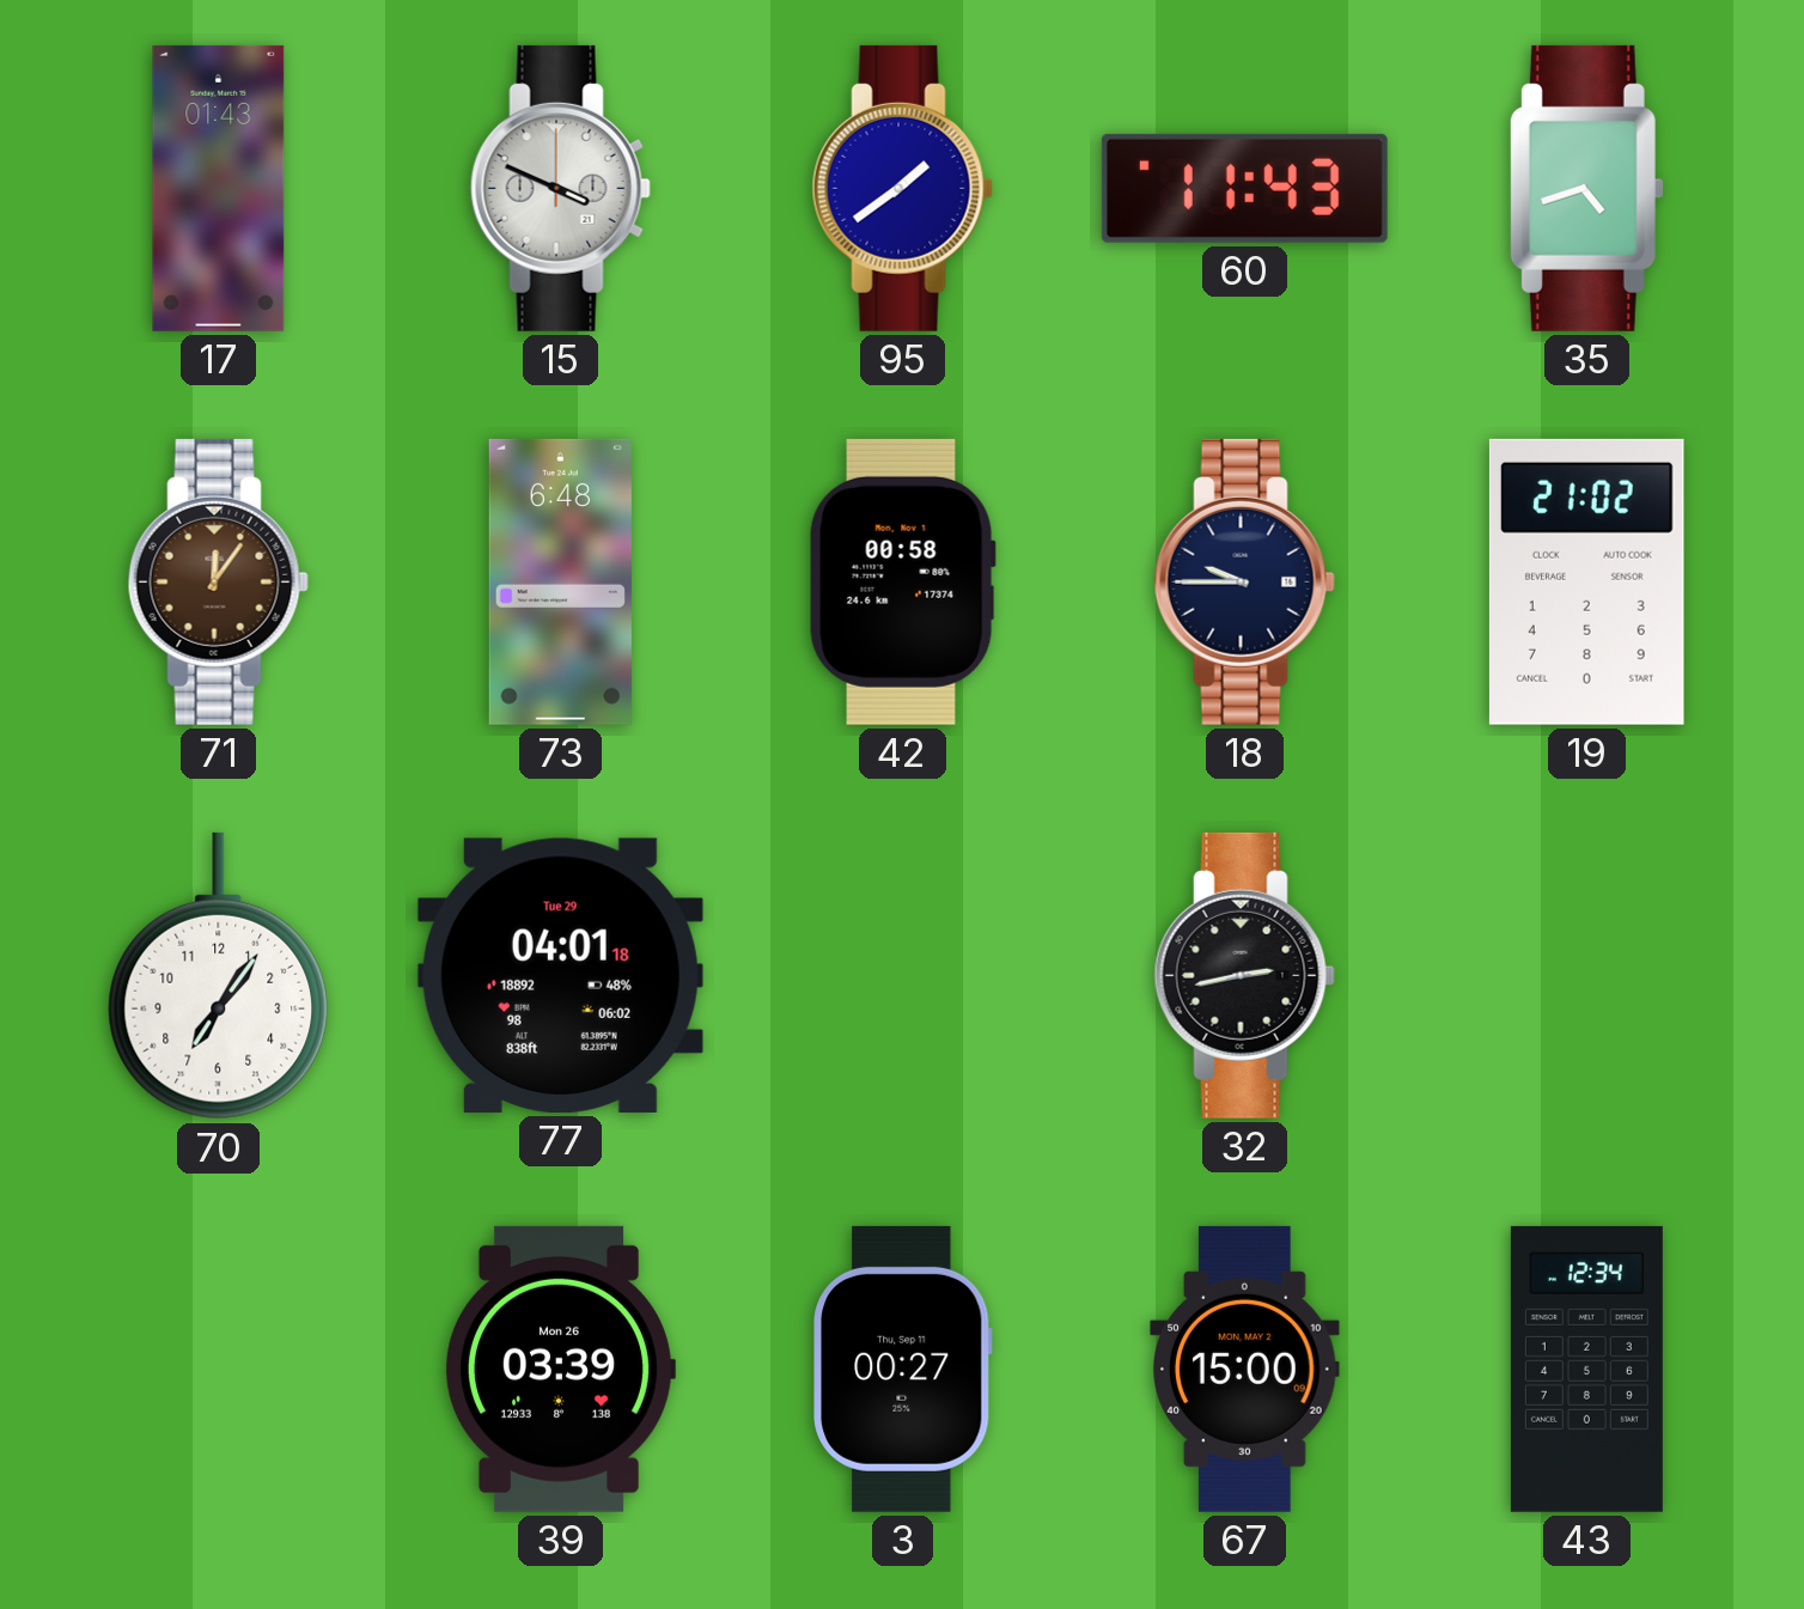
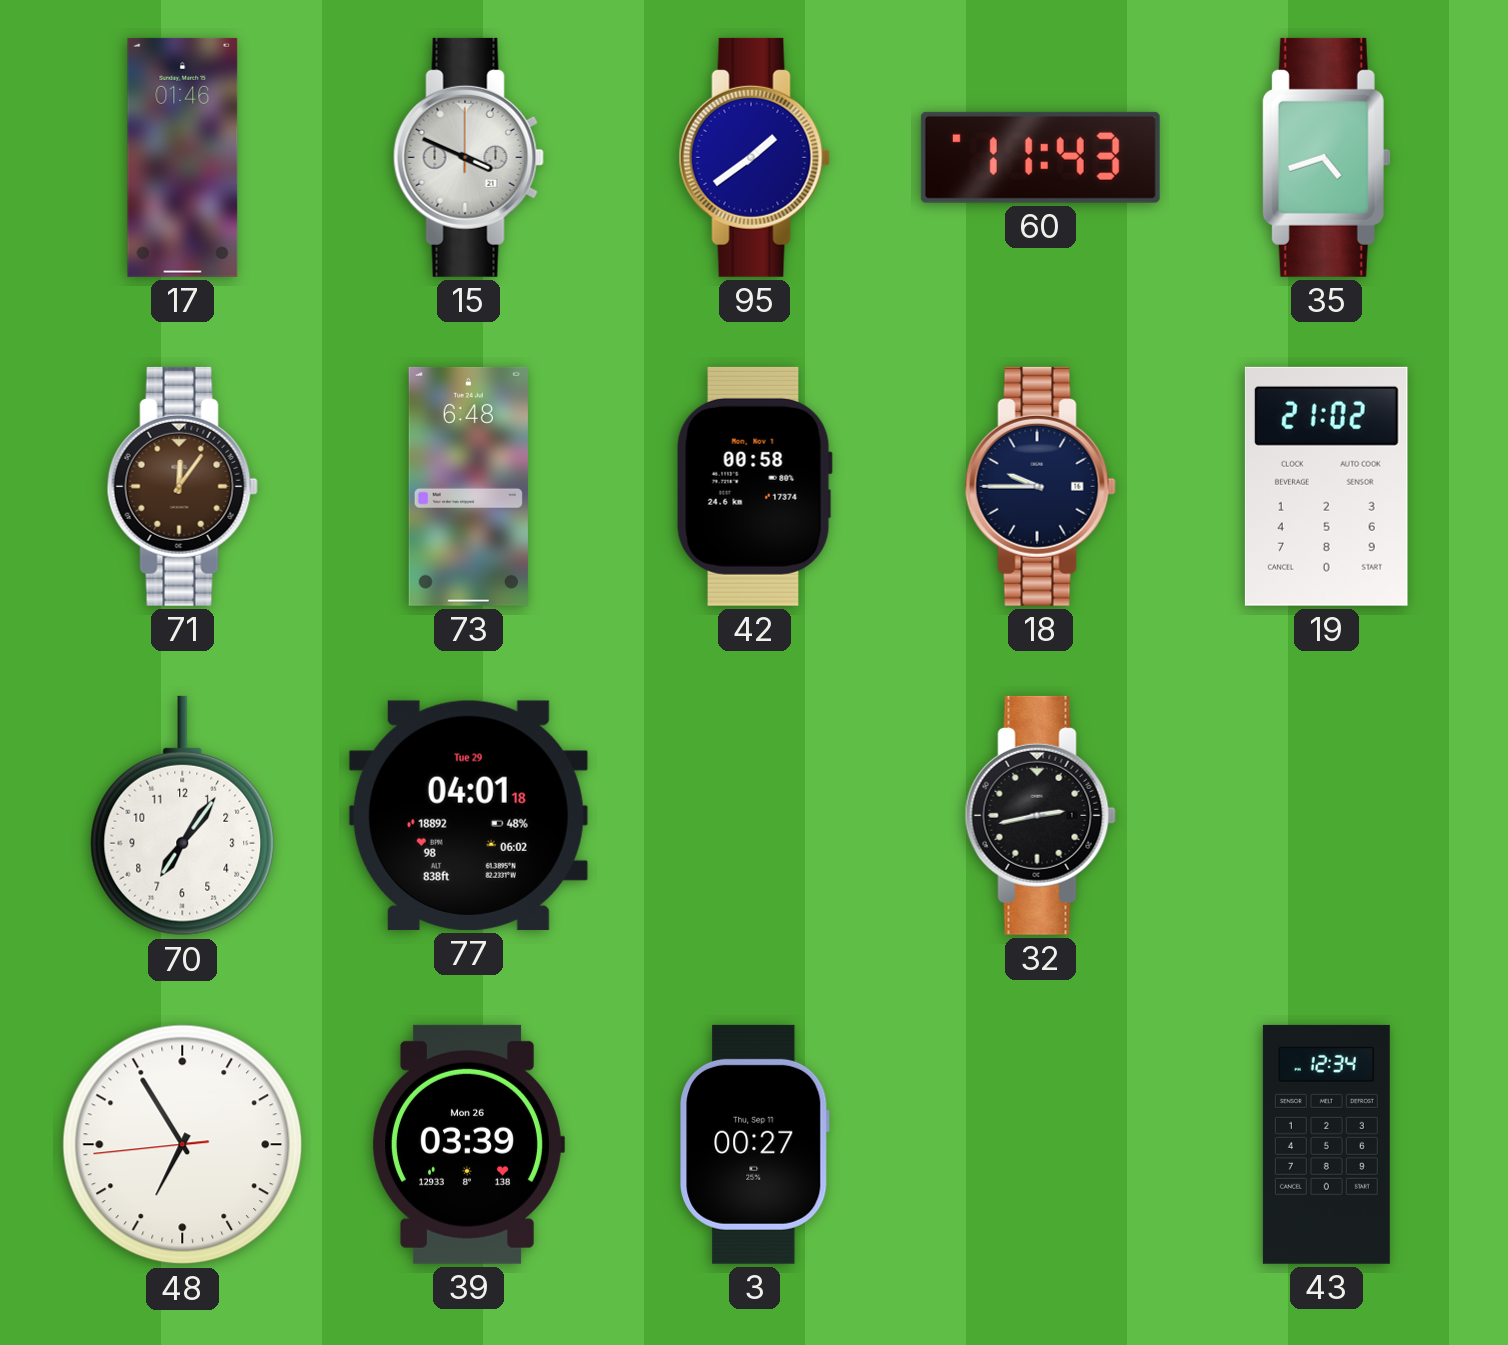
17: 01:43 -> 01:46 (183, 157)
48: none -> 6:54 (183, 1145)
67: 15:00 -> none (1245, 1369)
